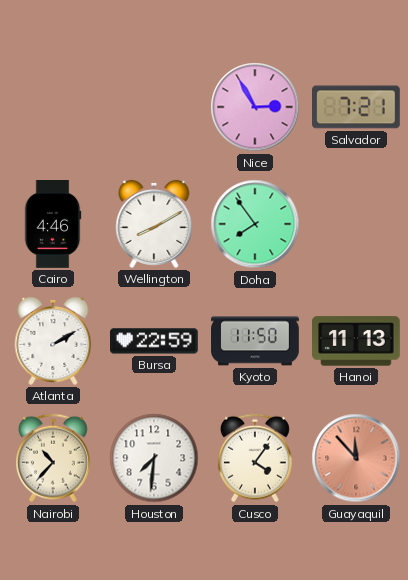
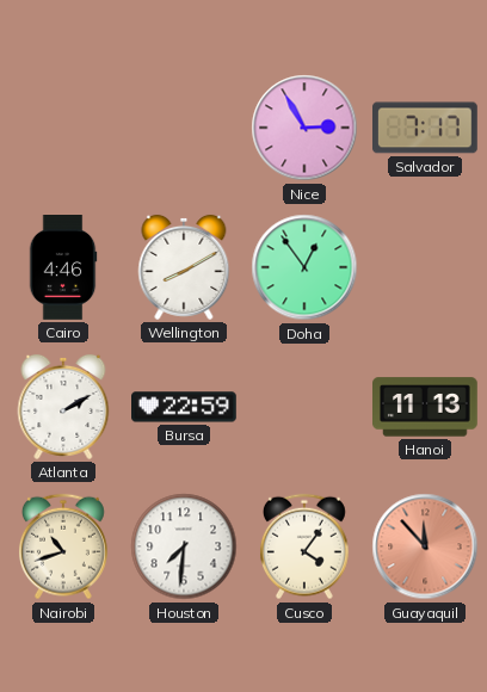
Salvador: 7:21 -> 7:17 (426, 128)
Doha: 7:54 -> 12:54 (304, 267)
Kyoto: 11:50 -> none (255, 341)
Nairobi: 10:37 -> 10:42 (63, 546)
